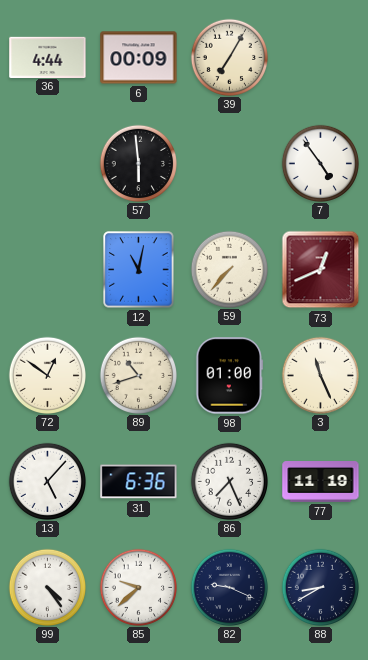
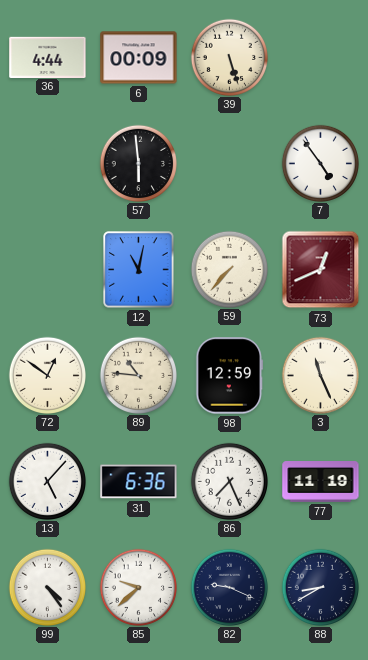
39: 7:05 -> 5:27 (229, 57)
89: 10:42 -> 10:46 (138, 375)
98: 01:00 -> 12:59 (230, 376)
